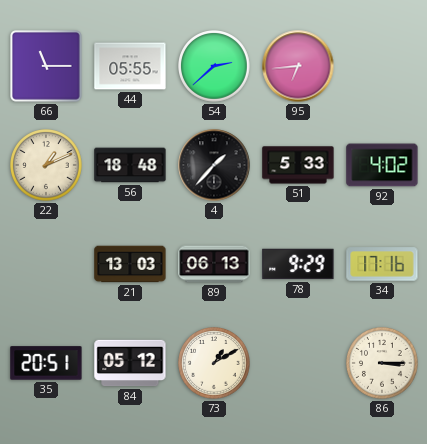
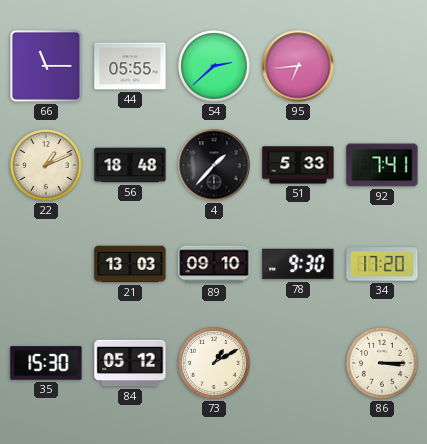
92: 4:02 -> 7:41 (382, 165)
89: 06:13 -> 09:10 (214, 264)
78: 9:29 -> 9:30 (298, 264)
34: 17:16 -> 17:20 (382, 264)
35: 20:51 -> 15:30 (46, 363)
